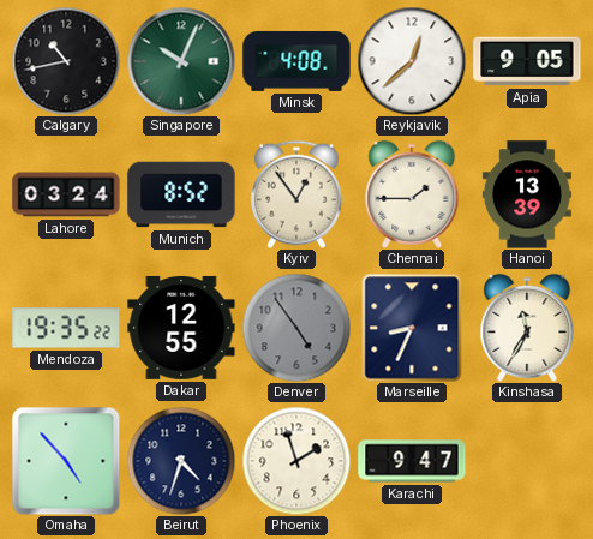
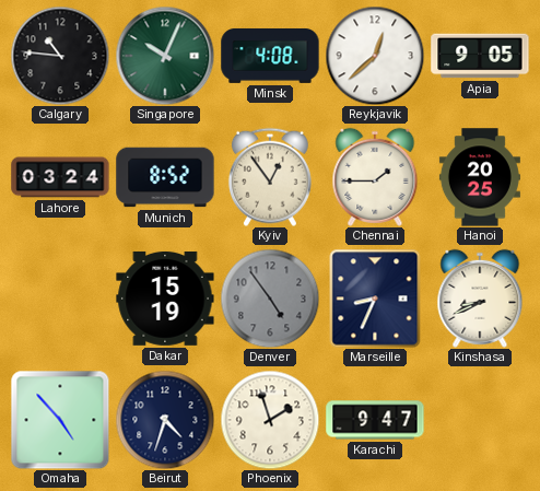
Calgary: 10:43 -> 10:46 (60, 56)
Hanoi: 13:39 -> 20:25 (480, 177)
Mendoza: 19:35 -> none (66, 328)
Dakar: 12:55 -> 15:19 (165, 299)
Kinshasa: 11:35 -> 8:41 (480, 299)
